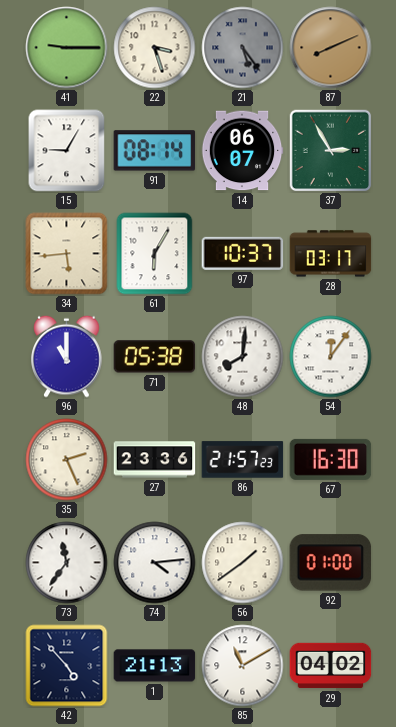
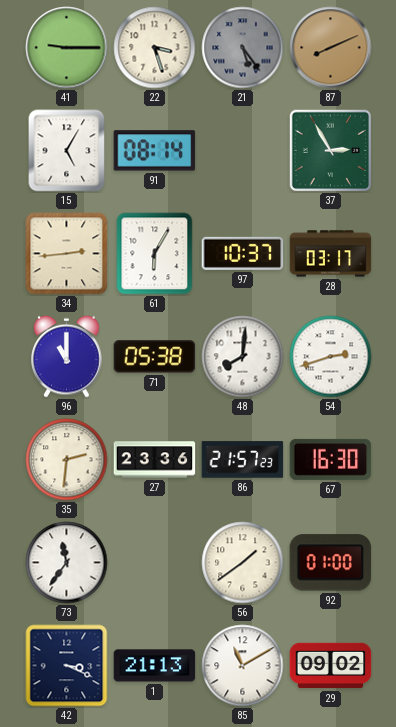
15: 9:05 -> 5:05 (67, 151)
14: 06:07 -> none (242, 151)
34: 5:44 -> 2:44 (67, 254)
54: 12:06 -> 2:42 (331, 357)
35: 2:26 -> 2:31 (67, 460)
74: 4:14 -> none (155, 563)
42: 4:53 -> 3:19 (67, 666)
29: 04:02 -> 09:02 (331, 666)
